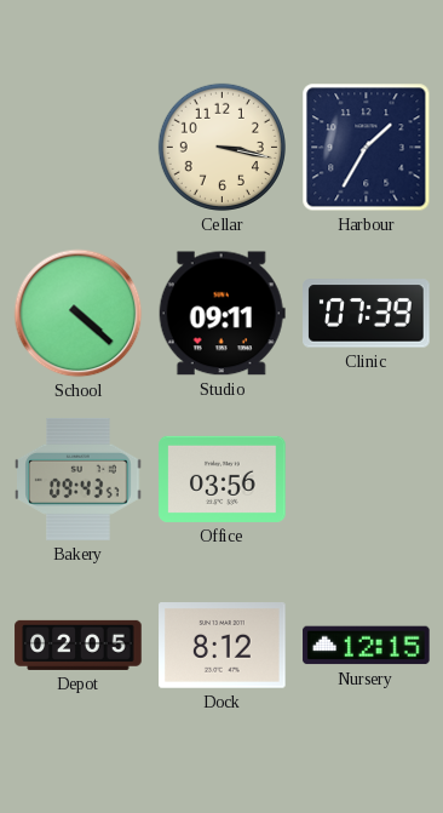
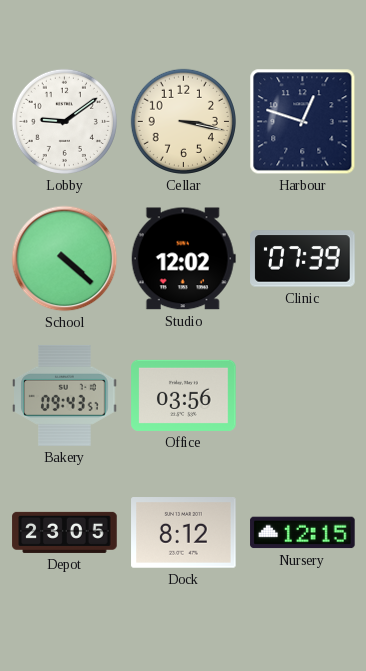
Lobby: none -> 9:09 (64, 121)
Harbour: 1:35 -> 12:48 (303, 122)
Studio: 09:11 -> 12:02 (183, 259)
Depot: 02:05 -> 23:05 (65, 532)
